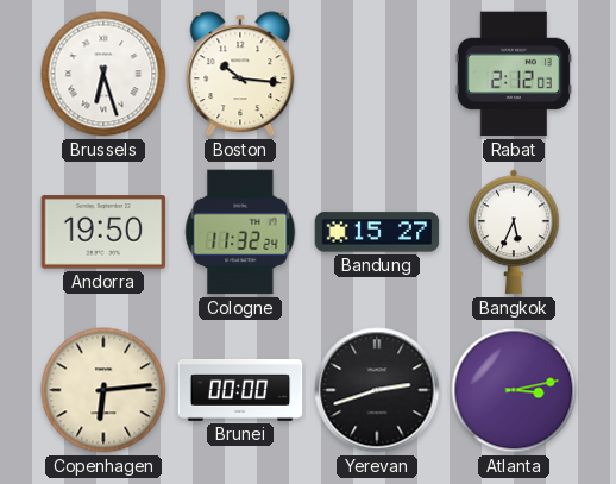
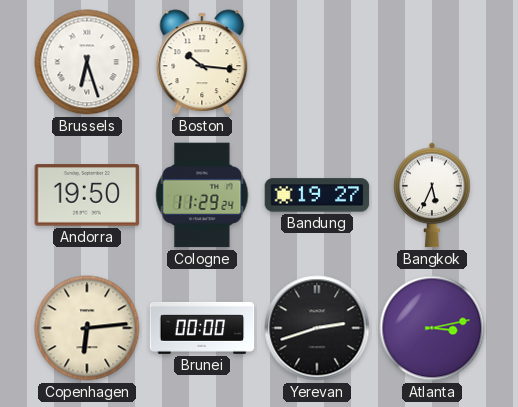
Rabat: 2:12 -> none (513, 74)
Cologne: 11:32 -> 11:29 (202, 195)
Bandung: 15:27 -> 19:27 (317, 195)
